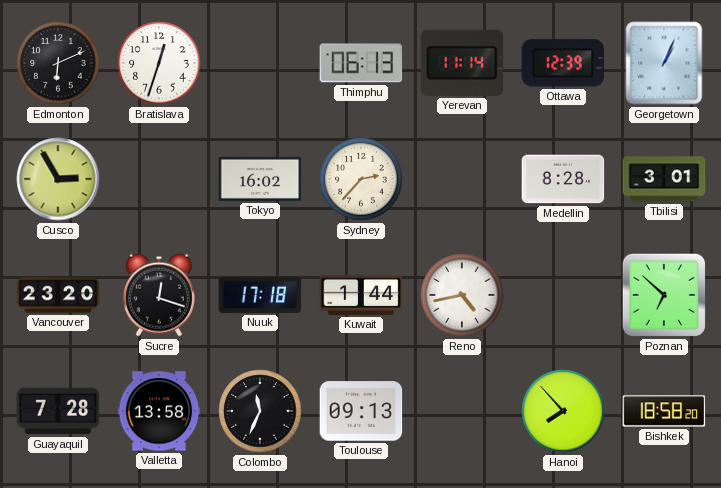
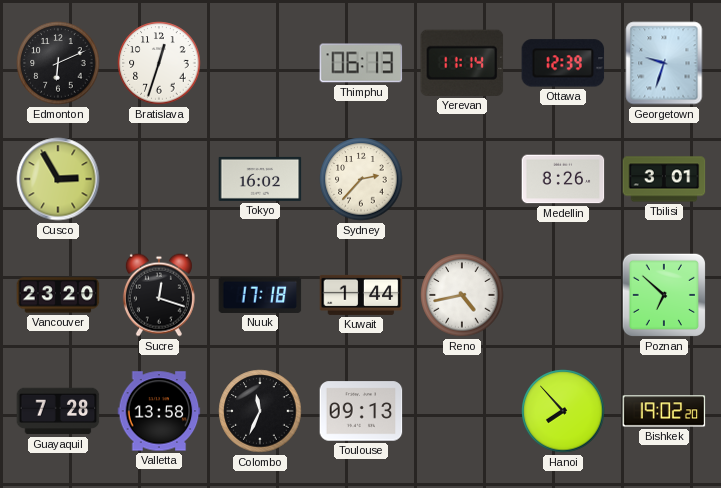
Georgetown: 1:04 -> 9:33 (664, 63)
Medellin: 8:28 -> 8:26 (563, 179)
Bishkek: 18:58 -> 19:02 (664, 411)
